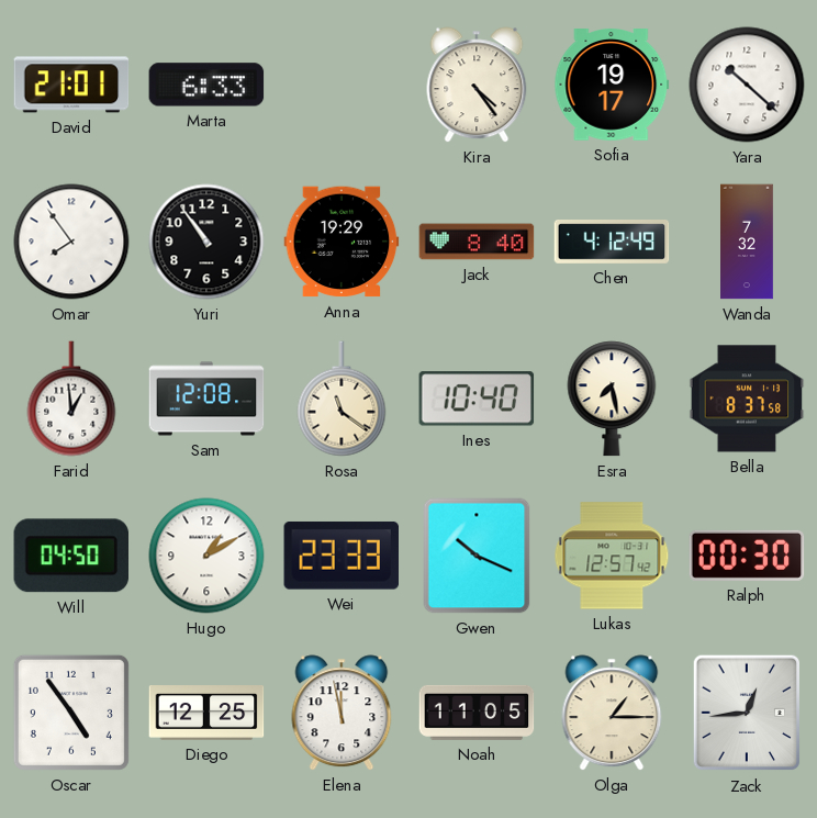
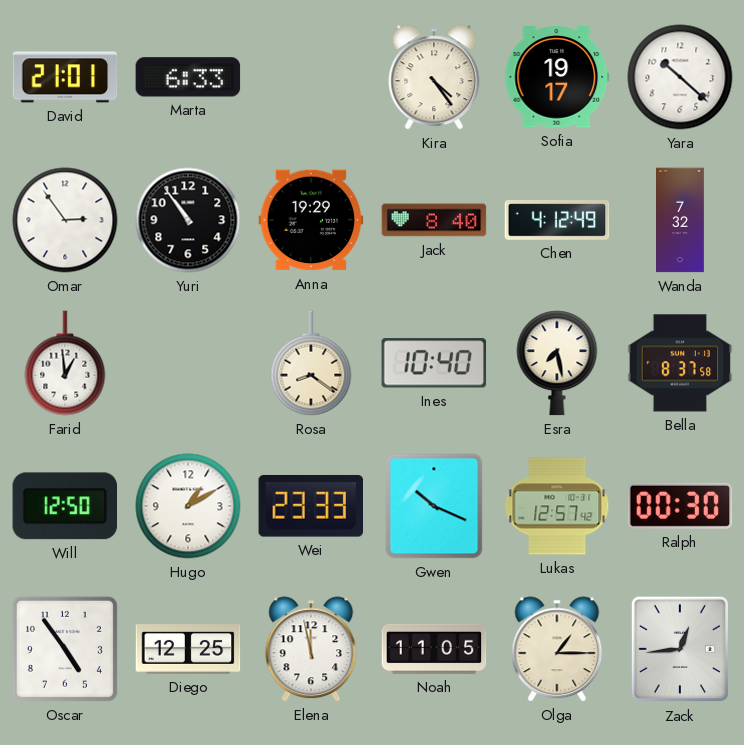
Omar: 7:54 -> 2:54 (65, 220)
Sam: 12:08 -> none (206, 399)
Rosa: 11:21 -> 8:21 (311, 363)
Will: 04:50 -> 12:50 (65, 506)
